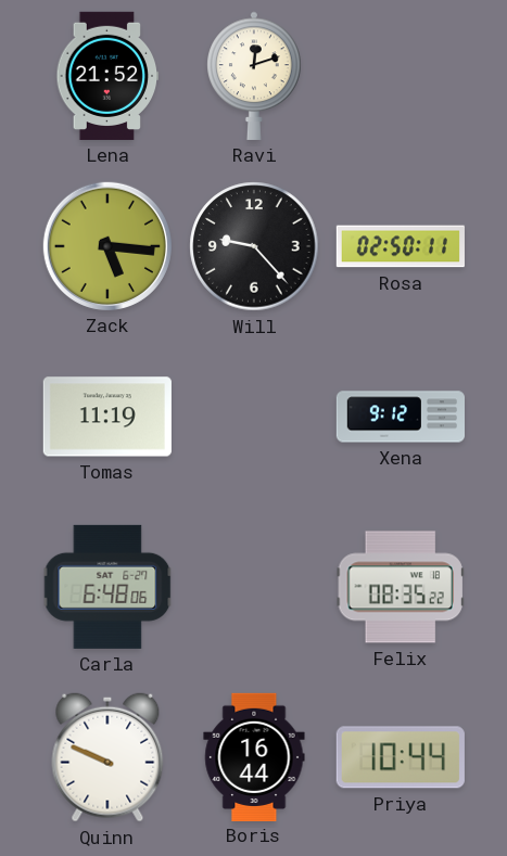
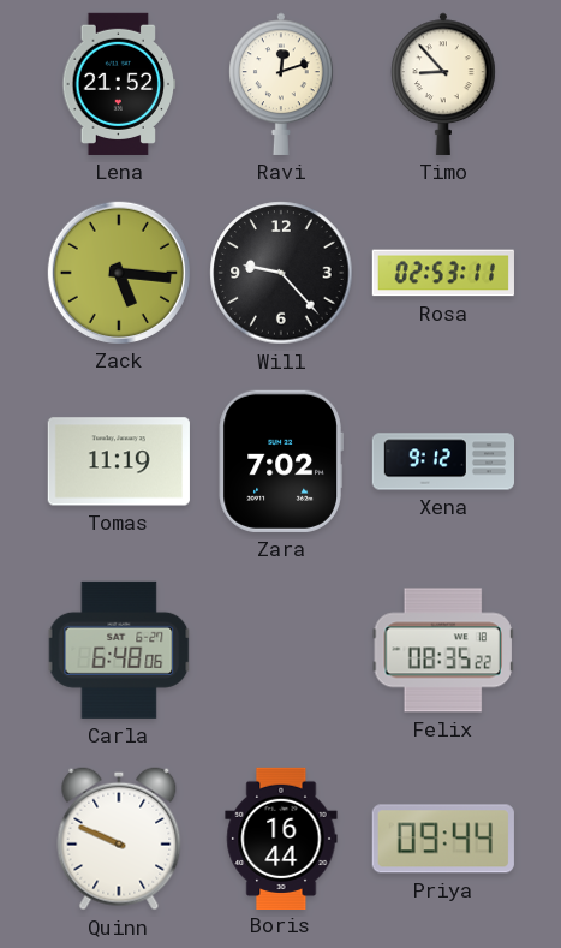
Timo: none -> 8:53 (443, 84)
Rosa: 02:50 -> 02:53 (443, 273)
Zara: none -> 7:02 (281, 461)
Priya: 10:44 -> 09:44 (443, 839)
